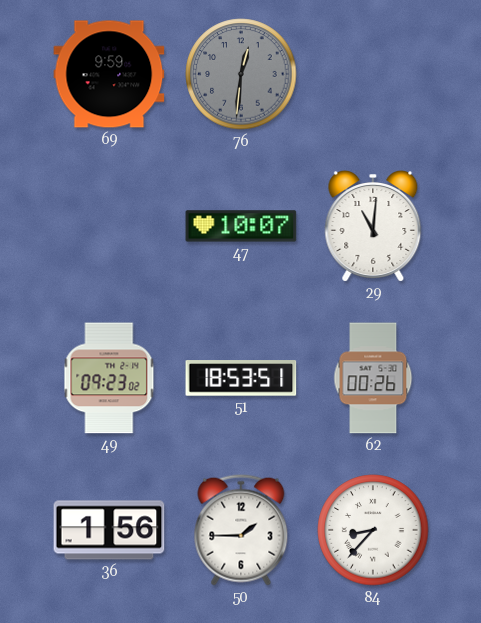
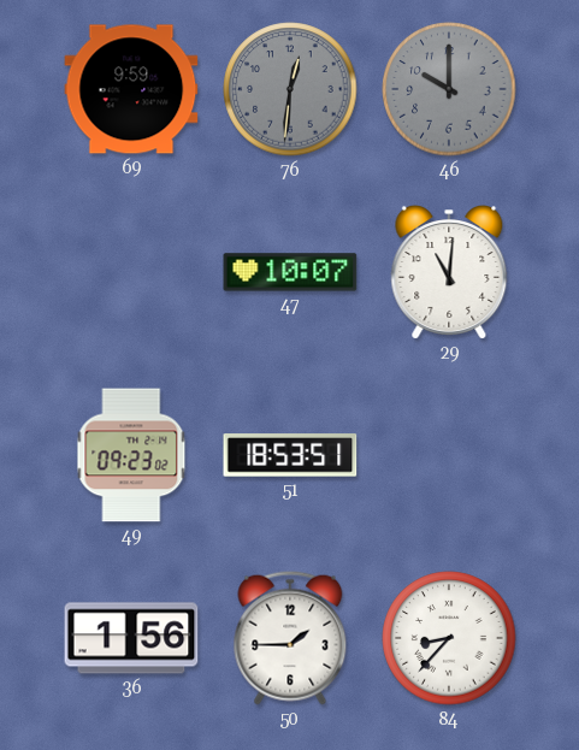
46: none -> 10:00 (449, 89)
62: 00:26 -> none (373, 378)
